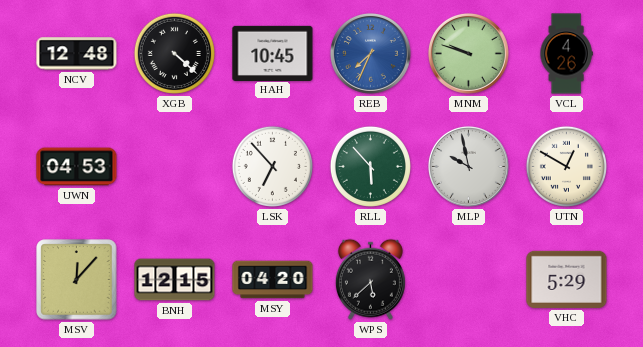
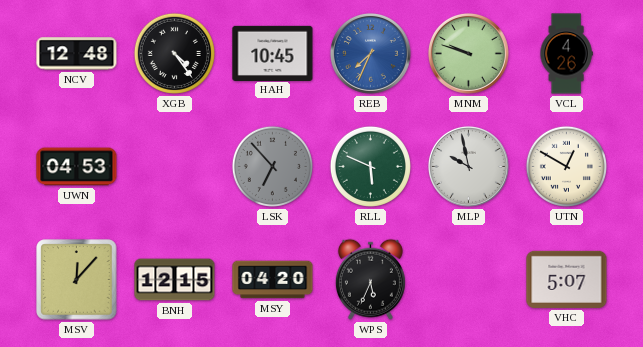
XGB: 4:22 -> 4:24 (174, 53)
LSK dial: white -> grey (272, 166)
RLL: 5:53 -> 5:49 (370, 166)
WPS: 5:38 -> 5:34 (370, 279)
VHC: 5:29 -> 5:07 (567, 279)
